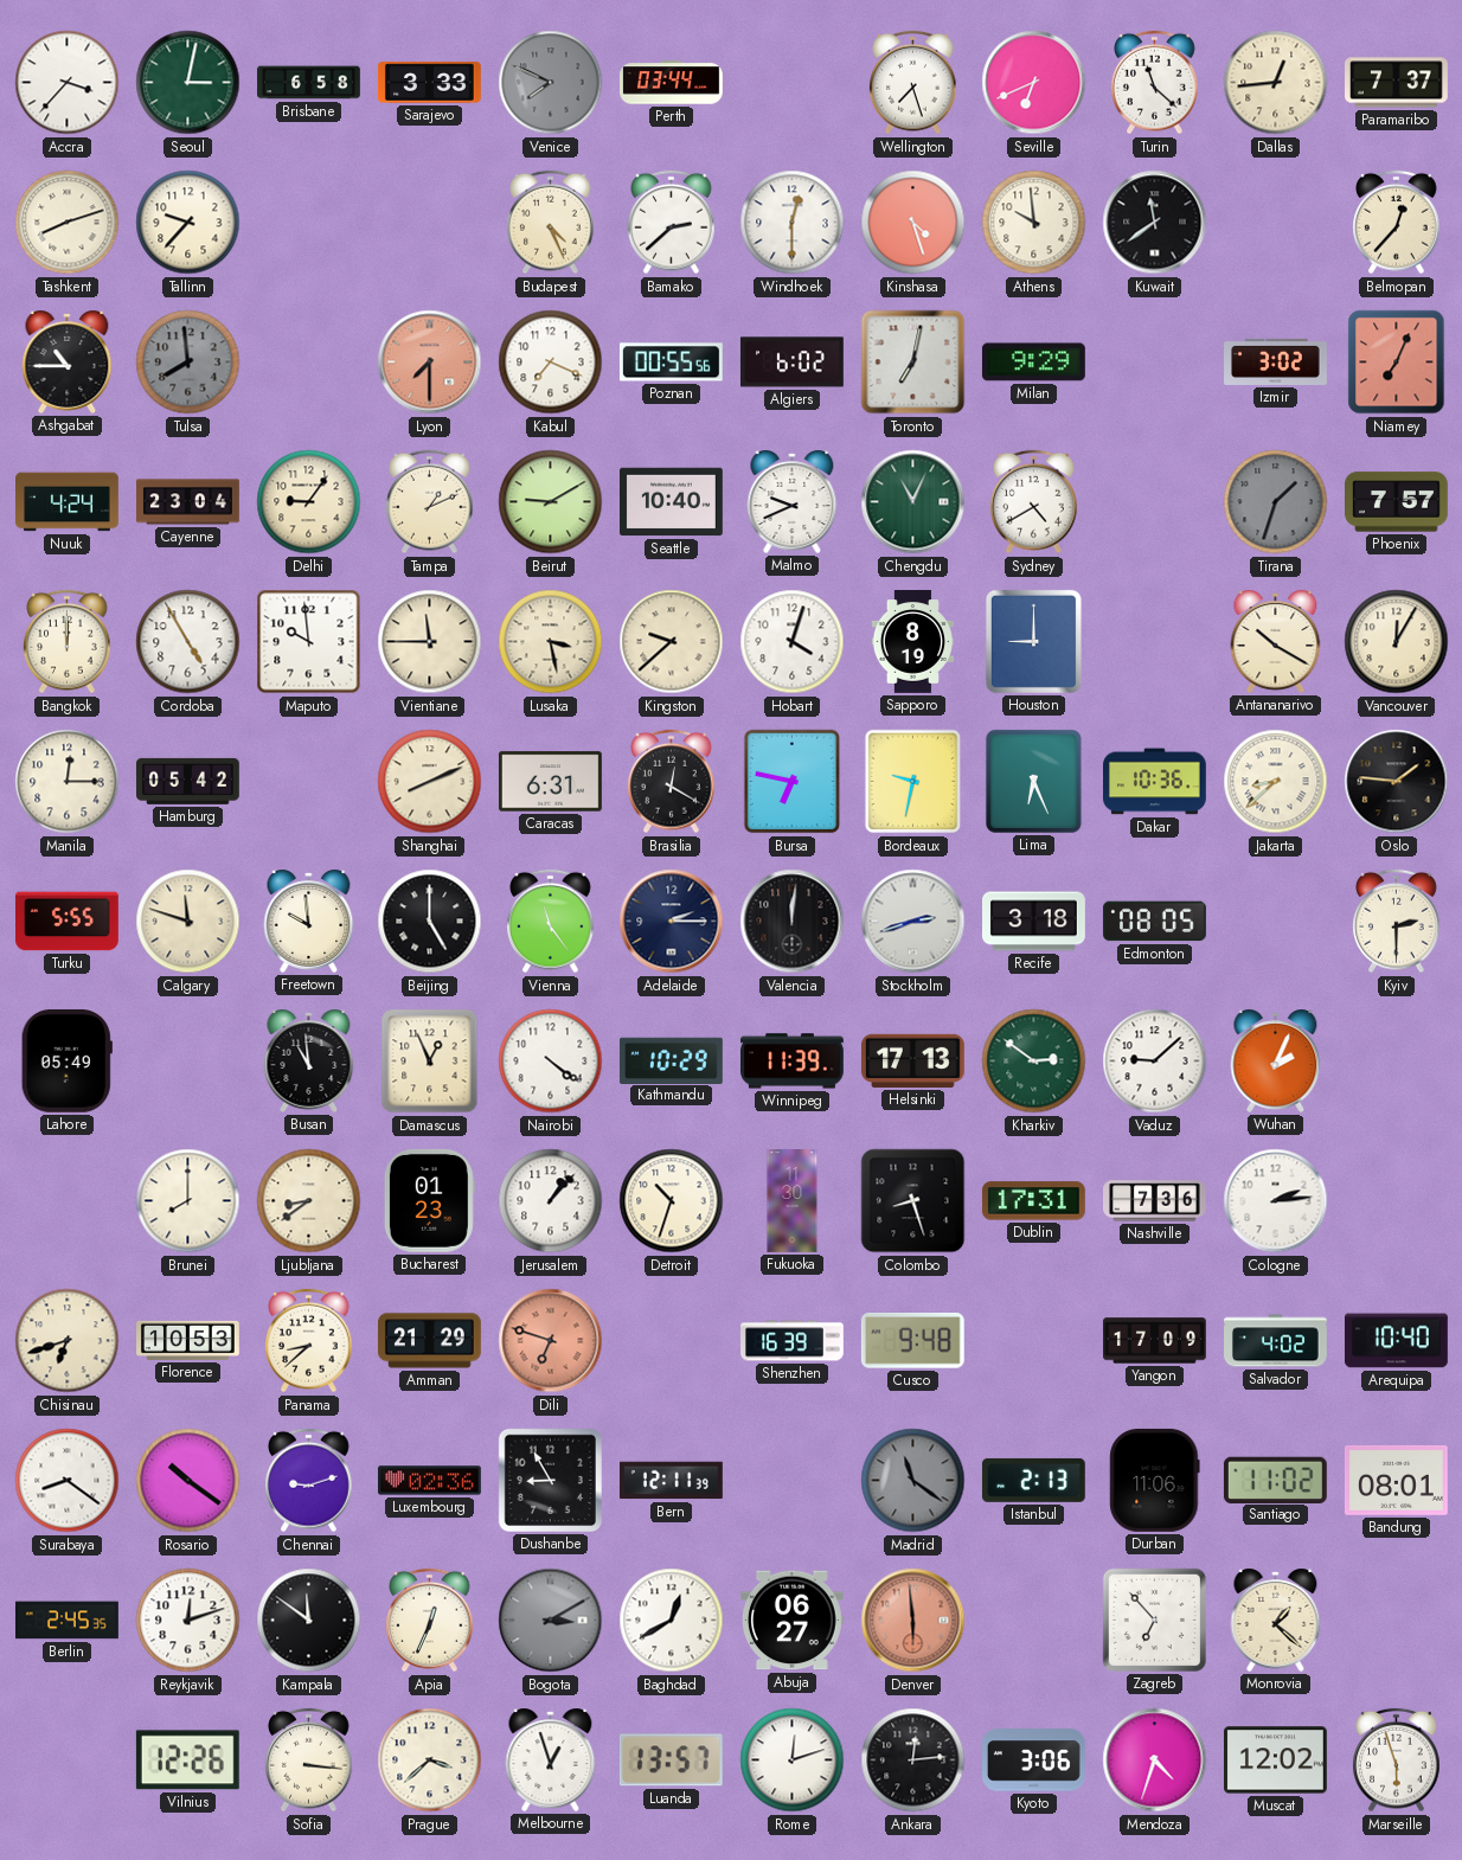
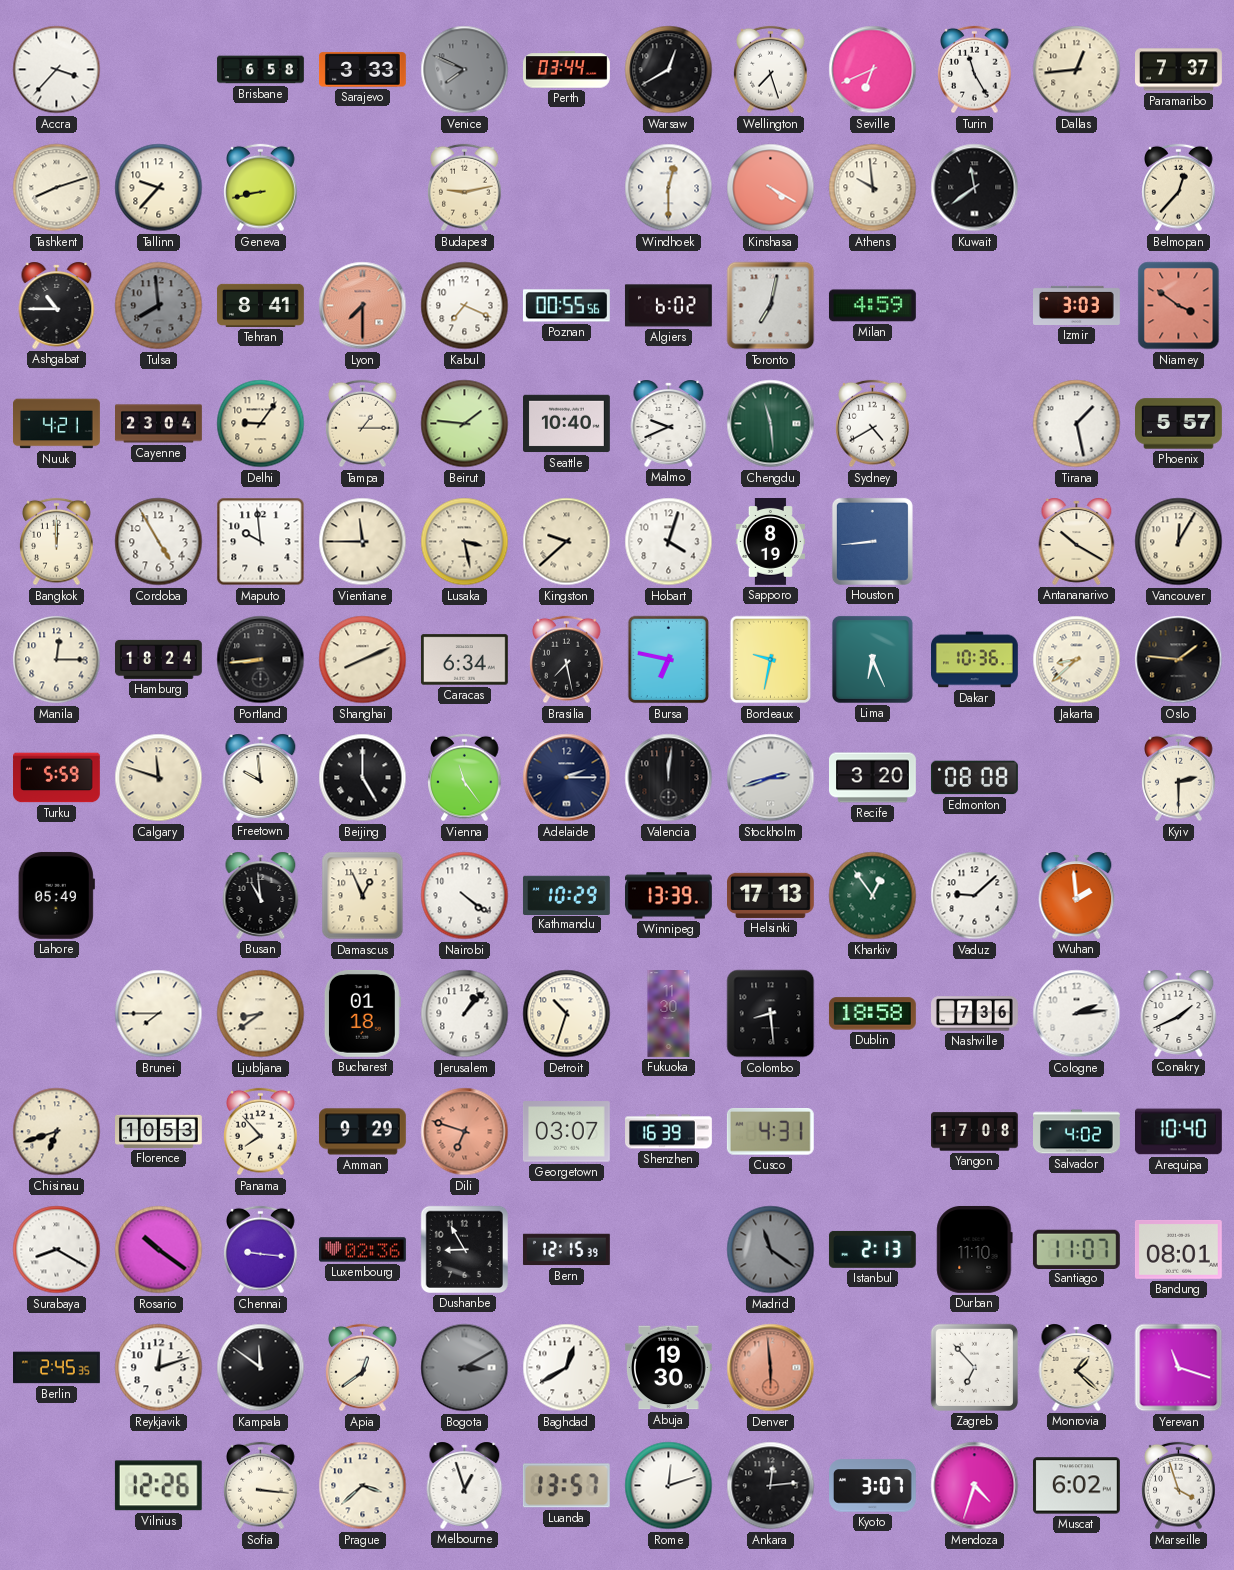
Seoul: 3:02 -> none (188, 83)
Warsaw: none -> 12:40 (669, 70)
Turin: 11:22 -> 11:25 (975, 70)
Geneva: none -> 8:43 (261, 188)
Budapest: 4:26 -> 9:13 (465, 188)
Bamako: 2:38 -> none (672, 223)
Kinshasa: 4:27 -> 4:20 (771, 188)
Tehran: none -> 8:41 (261, 305)
Milan: 9:29 -> 4:59 (872, 306)
Izmir: 3:02 -> 3:03 (1077, 305)
Niamey: 7:04 -> 3:51 (1179, 306)
Nuuk: 4:24 -> 4:21 (57, 424)
Tampa: 1:11 -> 1:15 (363, 424)
Beirut: 9:10 -> 1:46 (465, 424)
Chengdu: 11:04 -> 11:29 (771, 424)
Tirana: 1:33 -> 1:28 (1077, 424)
Tirana dial: grey -> white (1077, 424)
Phoenix: 7:57 -> 5:57 (1179, 424)
Houston: 9:00 -> 8:44 (872, 541)
Hamburg: 05:42 -> 18:24 (159, 659)
Portland: none -> 8:44 (261, 660)
Caracas: 6:31 -> 6:34 (464, 660)
Brasilia: 12:20 -> 7:28 (567, 660)
Turku: 5:55 -> 5:59 (57, 778)
Recife: 3:18 -> 3:20 (873, 778)
Edmonton: 08:05 -> 08:08 (974, 778)
Winnipeg: 11:39 -> 13:39 (669, 896)
Kharkiv: 2:51 -> 12:54 (873, 896)
Wuhan: 2:04 -> 1:59 (1077, 895)
Brunei: 8:00 -> 7:45 (159, 1014)
Bucharest: 01:23 -> 01:18 (362, 1013)
Colombo: 8:27 -> 8:29 (771, 1014)
Dublin: 17:31 -> 18:58 (872, 1014)
Conakry: none -> 1:41 (1179, 1013)
Panama: 8:38 -> 7:53 (261, 1132)
Amman: 21:29 -> 9:29 (363, 1132)
Georgetown: none -> 03:07 (567, 1132)
Cusco: 9:48 -> 4:31 (770, 1132)
Yangon: 17:09 -> 17:08 (975, 1132)
Surabaya: 8:21 -> 8:20 (57, 1250)
Chennai: 9:12 -> 9:16 (261, 1250)
Bern: 12:11 -> 12:15 (566, 1250)
Durban: 11:06 -> 11:10 (975, 1249)
Santiago: 11:02 -> 11:07 (1076, 1249)
Apia: 12:34 -> 12:39 (363, 1368)
Abuja: 06:27 -> 19:30 (668, 1368)
Yerevan: none -> 11:18 (1179, 1368)
Kyoto: 3:06 -> 3:07 (873, 1486)
Muscat: 12:02 -> 6:02 (1077, 1486)
Marseille: 5:57 -> 3:57 (1179, 1486)
